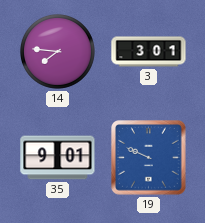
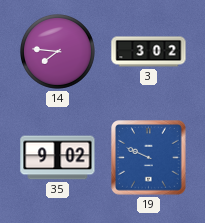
3: 3:01 -> 3:02 (149, 52)
35: 9:01 -> 9:02 (58, 158)
